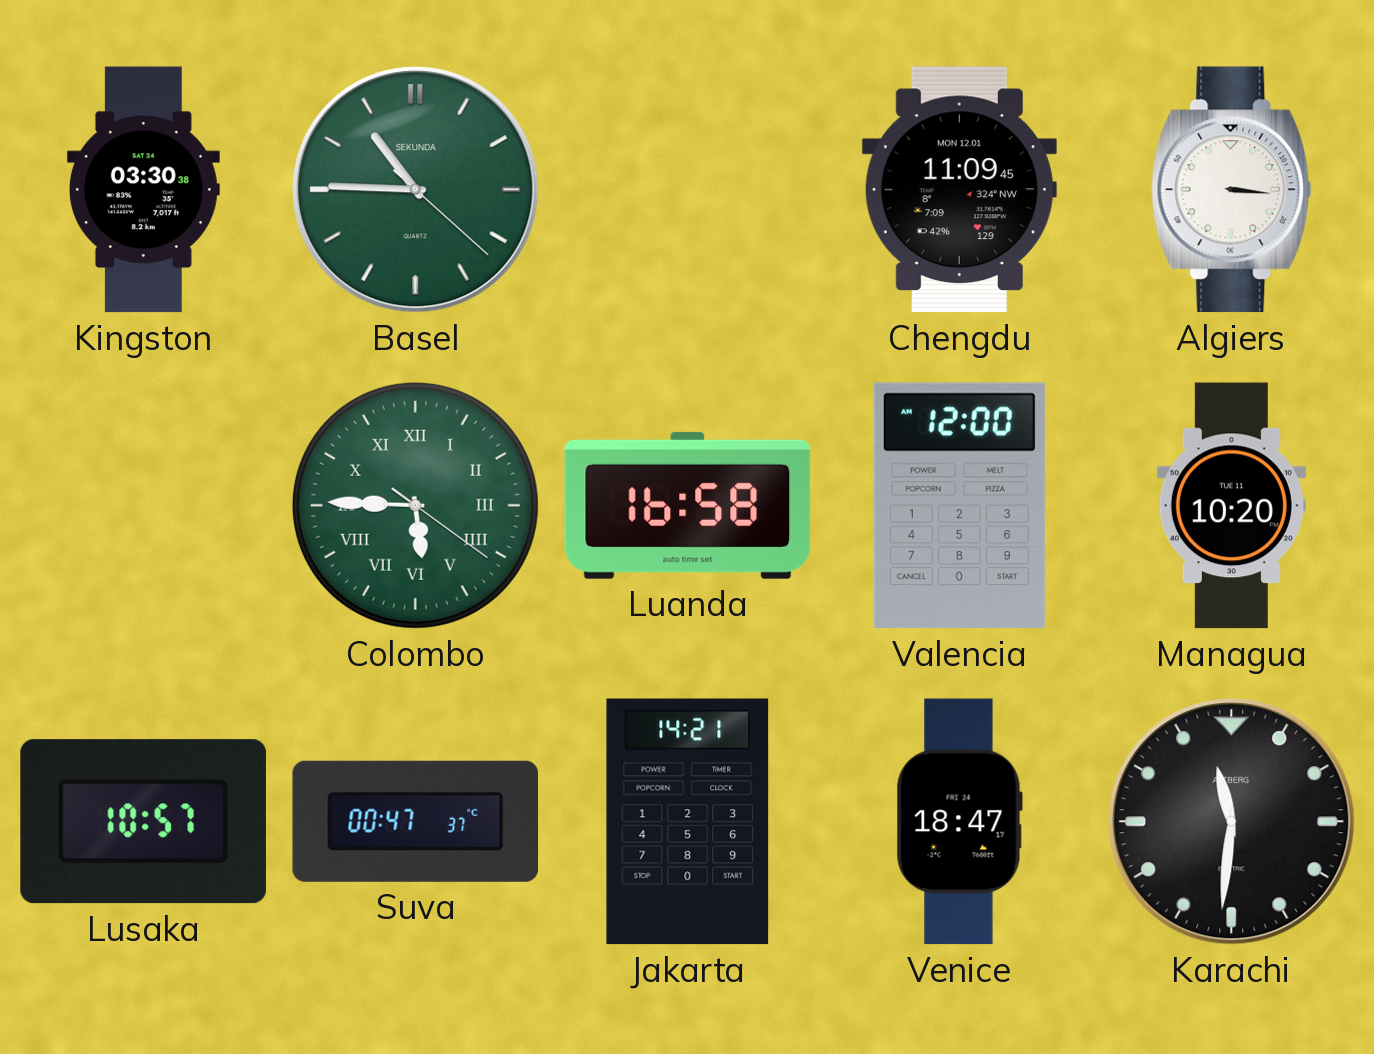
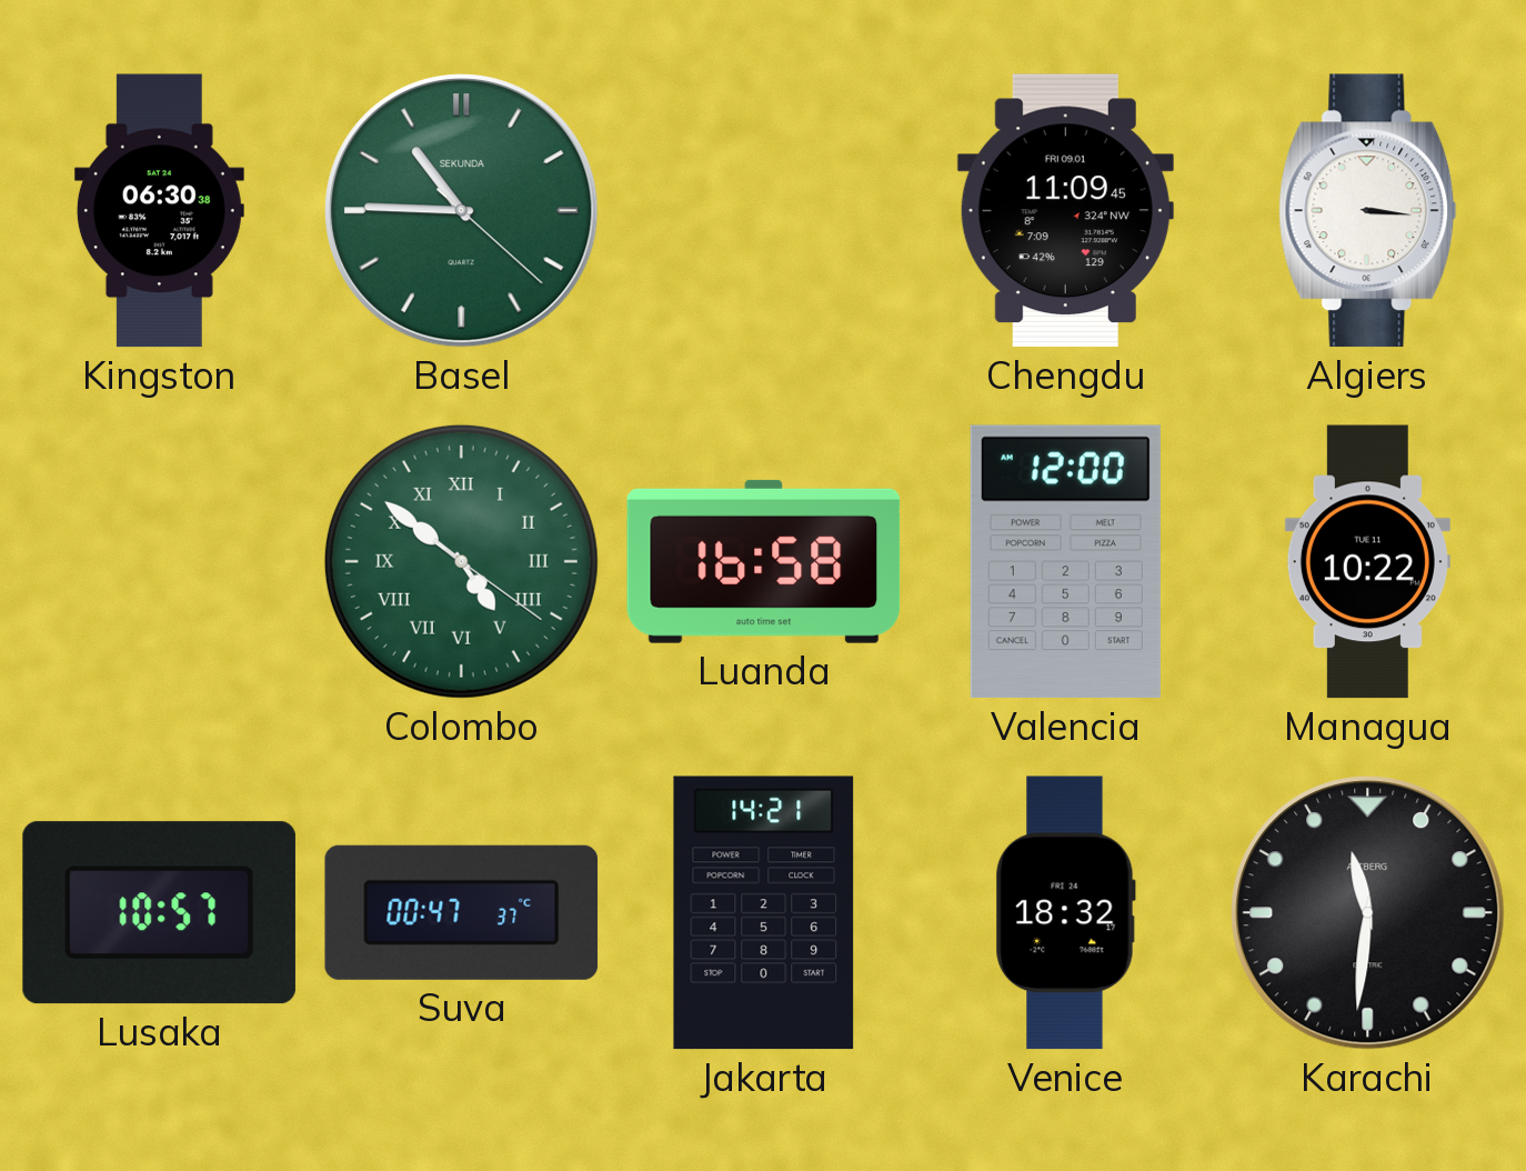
Kingston: 03:30 -> 06:30 (159, 211)
Chengdu date: MON 12.01 -> FRI 09.01 (1065, 211)
Colombo: 5:45 -> 4:51 (461, 561)
Managua: 10:20 -> 10:22 (1367, 562)
Venice: 18:47 -> 18:32 (1065, 913)
